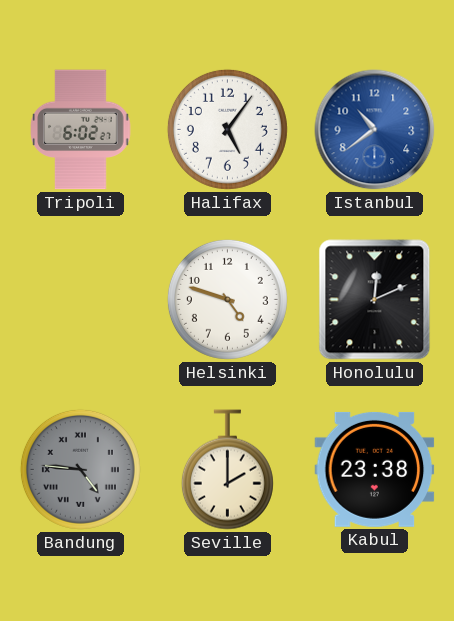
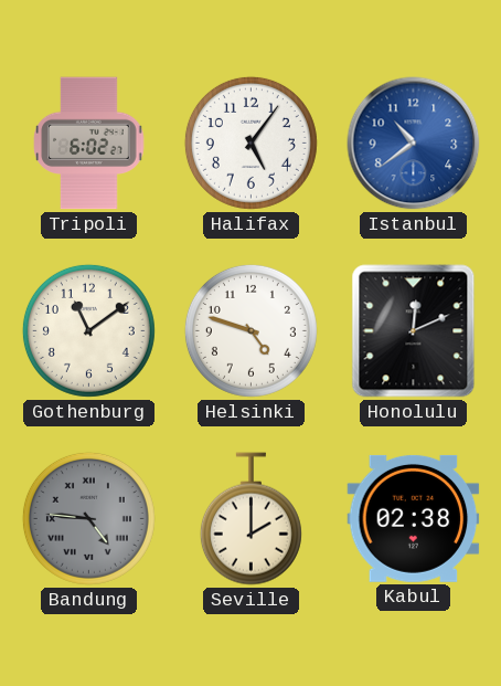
Gothenburg: none -> 11:09 (88, 330)
Kabul: 23:38 -> 02:38 (414, 518)
